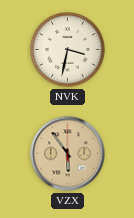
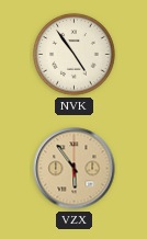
NVK: 3:32 -> 4:54 (75, 55)
